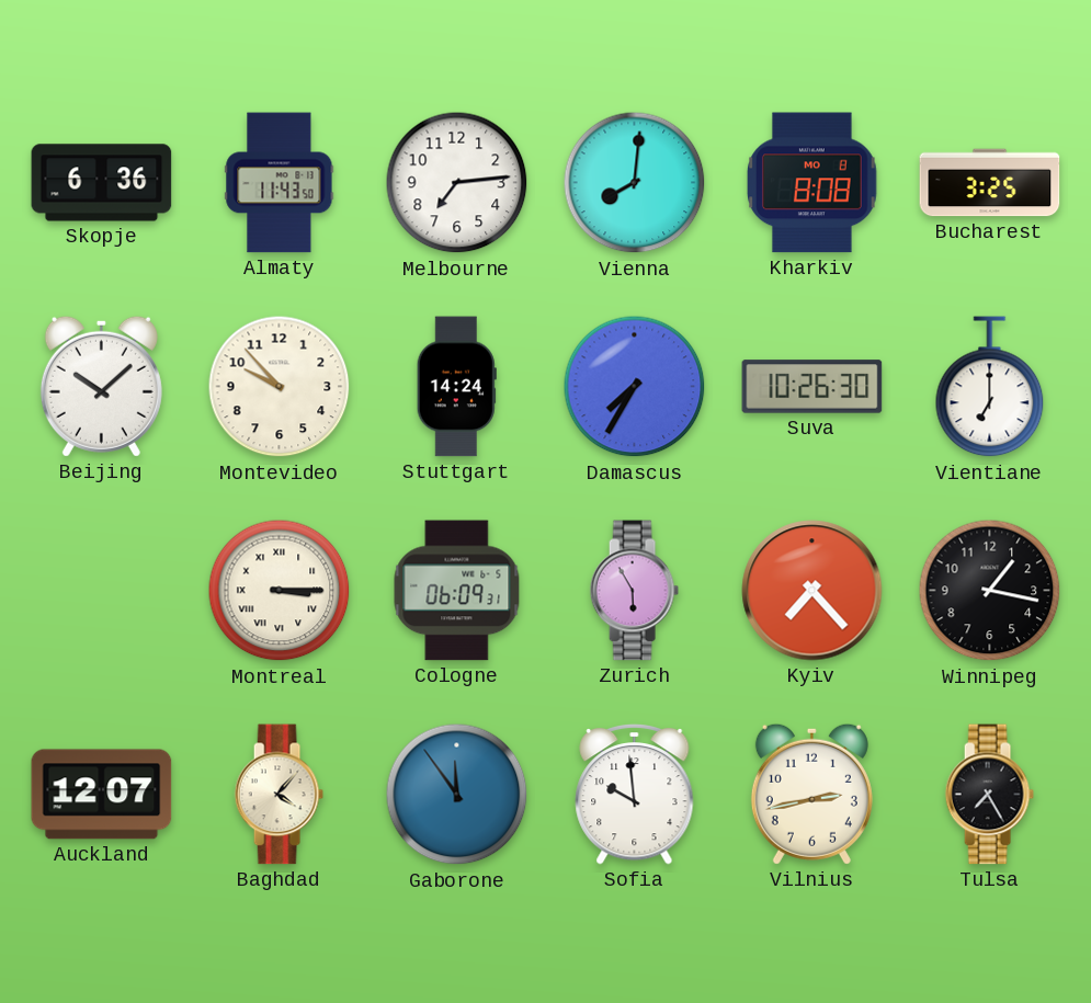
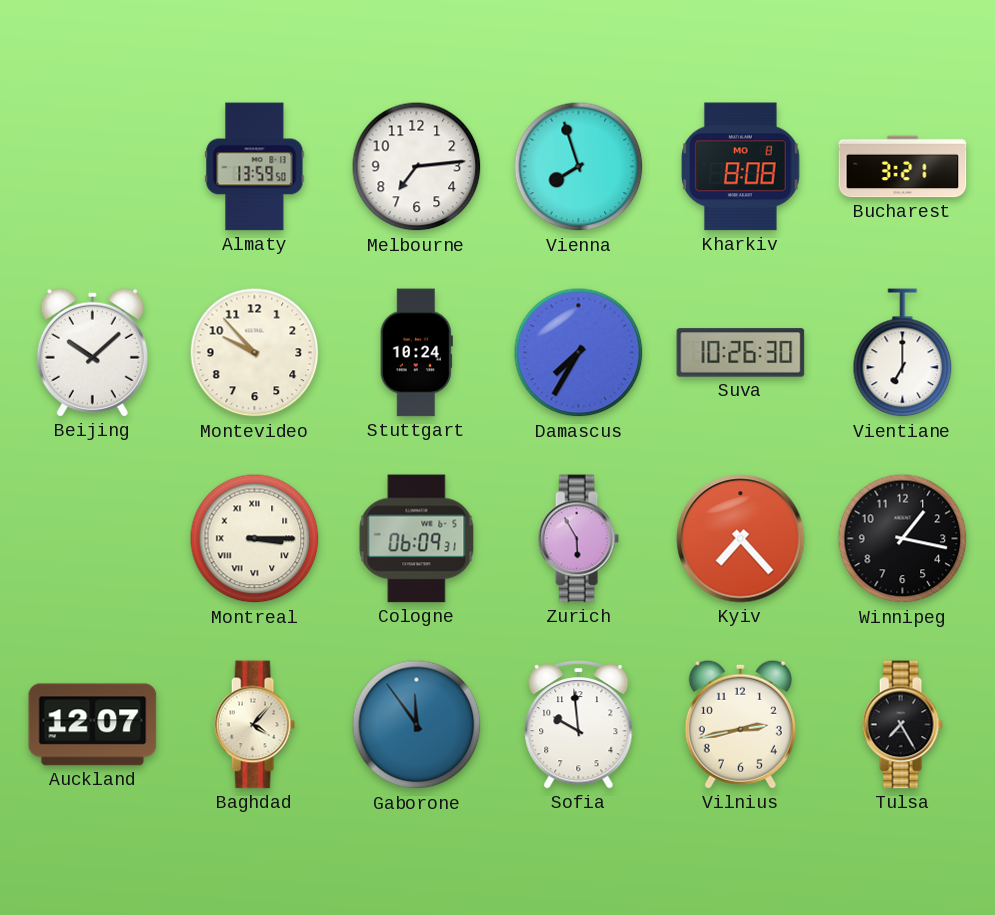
Skopje: 6:36 -> none (102, 183)
Almaty: 11:43 -> 13:59 (255, 167)
Vienna: 8:01 -> 7:57 (579, 167)
Bucharest: 3:25 -> 3:21 (903, 167)
Stuttgart: 14:24 -> 10:24 (416, 353)
